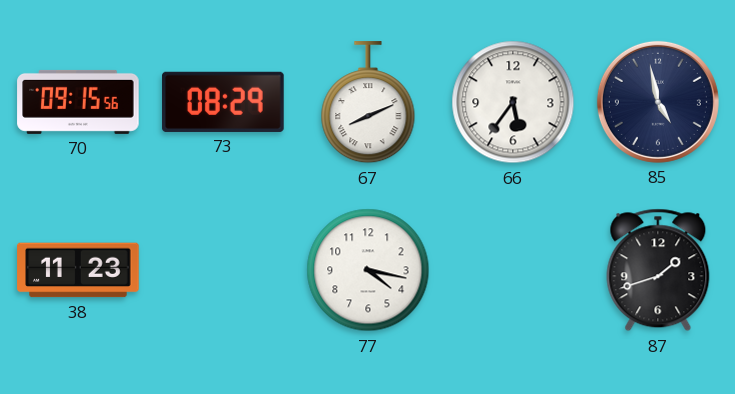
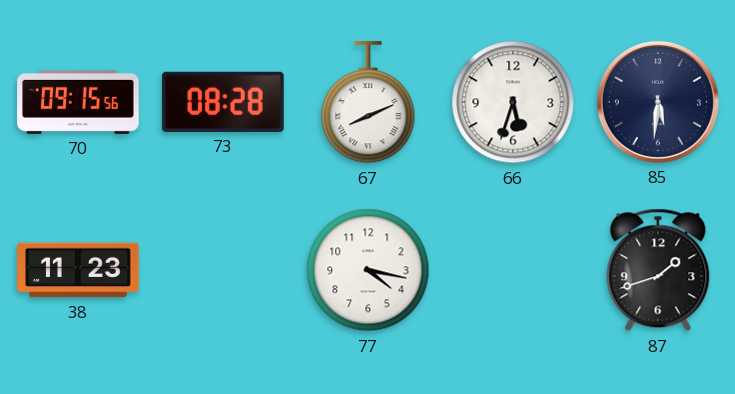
73: 08:29 -> 08:28 (223, 102)
66: 5:36 -> 5:33 (513, 102)
85: 4:58 -> 5:31 (658, 102)
